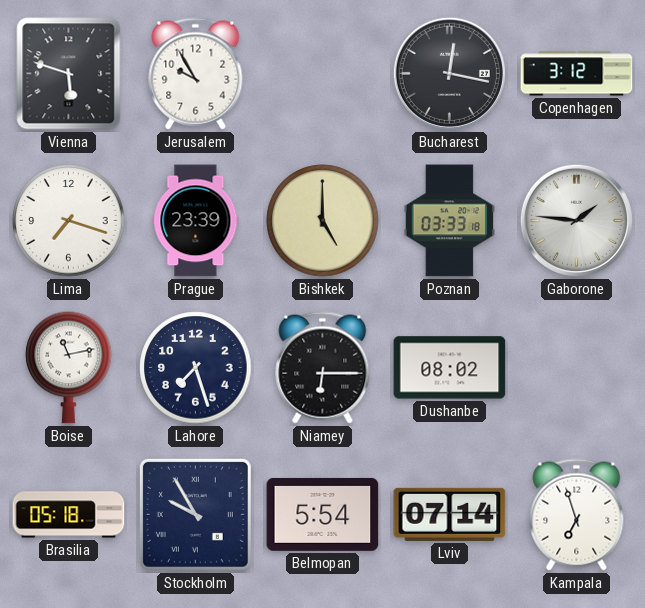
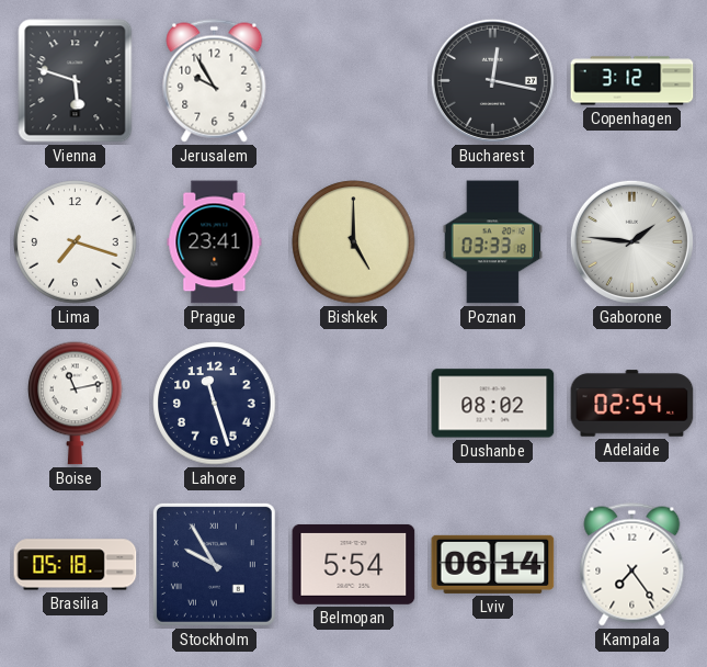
Prague: 23:39 -> 23:41 (215, 242)
Lahore: 7:27 -> 11:27 (215, 404)
Niamey: 6:15 -> none (323, 368)
Adelaide: none -> 02:54 (632, 404)
Lviv: 07:14 -> 06:14 (493, 564)
Kampala: 6:57 -> 7:24 (632, 565)
